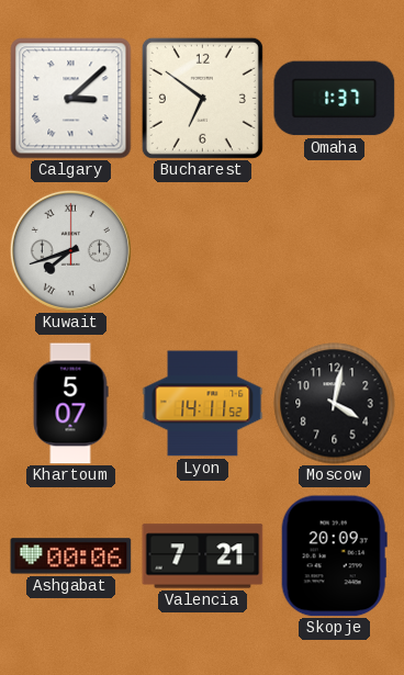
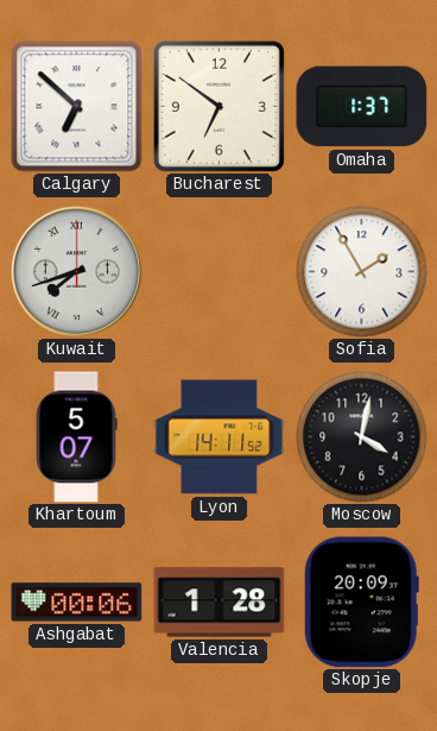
Calgary: 3:08 -> 6:52 (77, 107)
Sofia: none -> 1:55 (362, 272)
Valencia: 7:21 -> 1:28 (220, 603)
